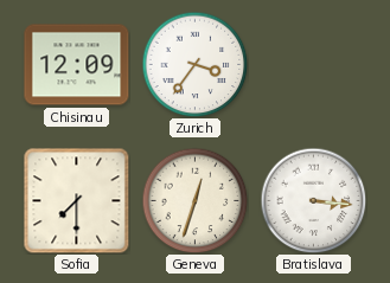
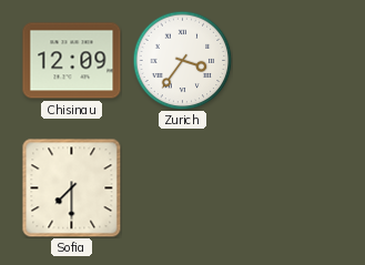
Geneva: 12:33 -> none (194, 200)
Bratislava: 3:16 -> none (313, 200)
